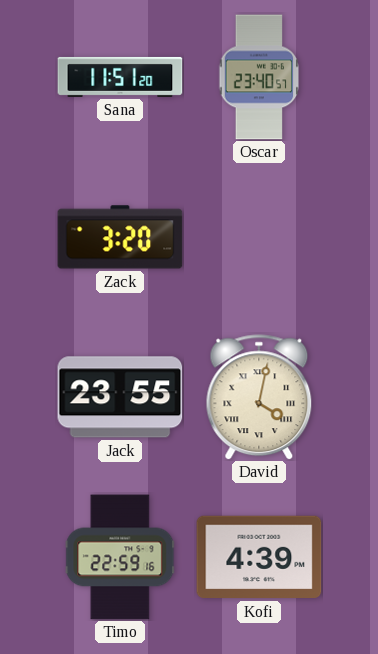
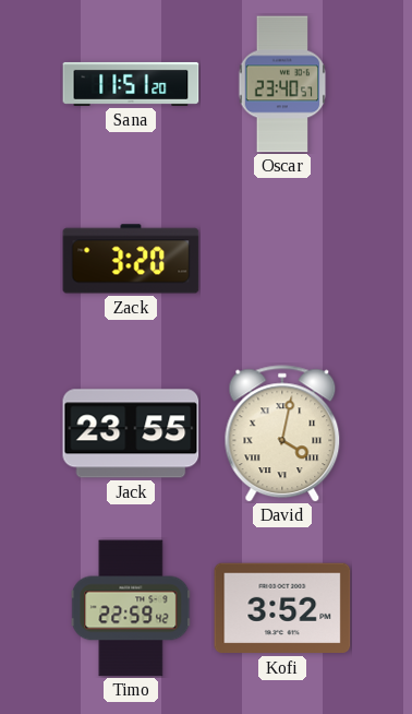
Timo: 22:59:16 -> 22:59:42 (131, 608)
Kofi: 4:39 -> 3:52 (282, 608)
